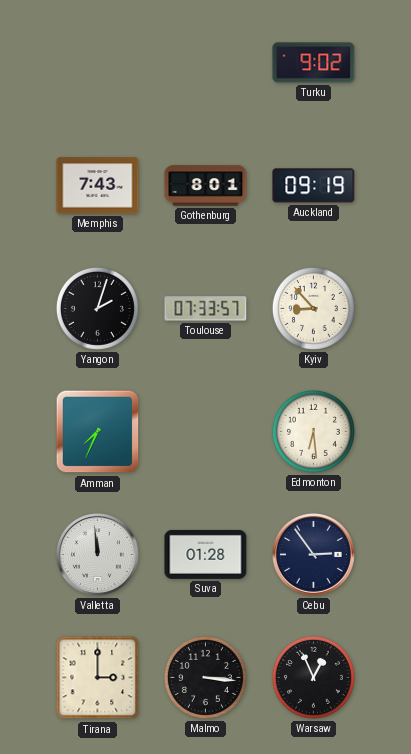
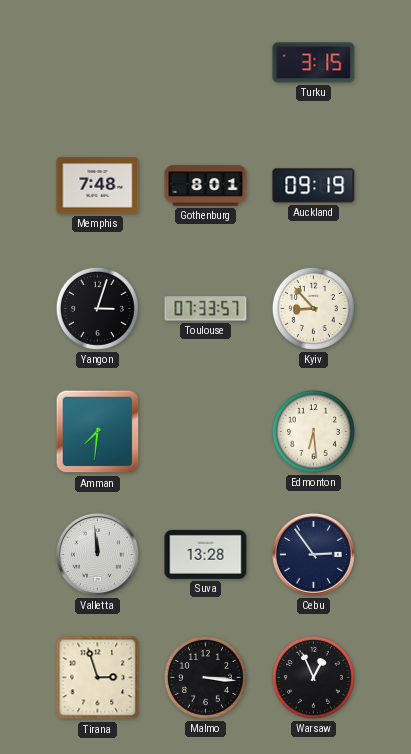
Turku: 9:02 -> 3:15 (314, 63)
Memphis: 7:43 -> 7:48 (98, 186)
Yangon: 2:03 -> 3:03 (97, 308)
Amman: 7:34 -> 7:31 (98, 432)
Suva: 01:28 -> 13:28 (206, 554)
Tirana: 3:00 -> 2:57 (98, 678)
